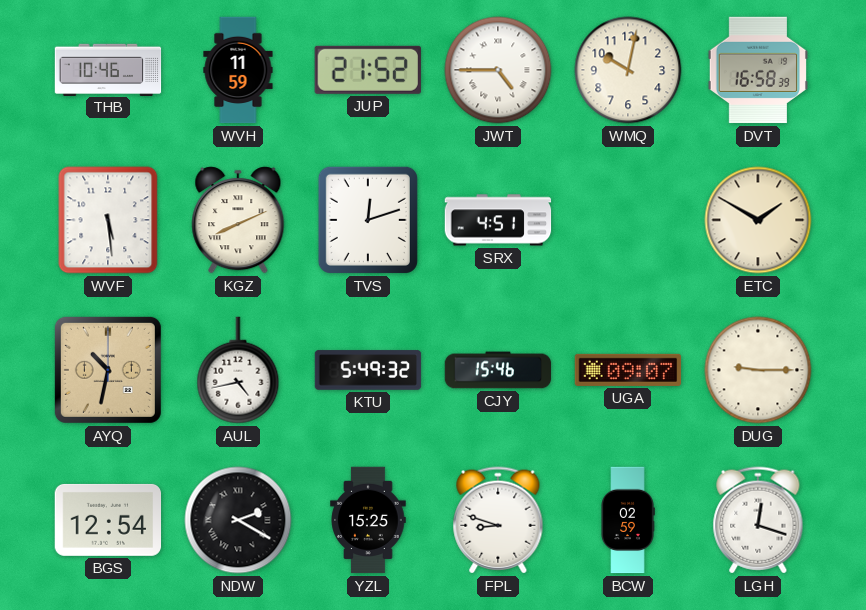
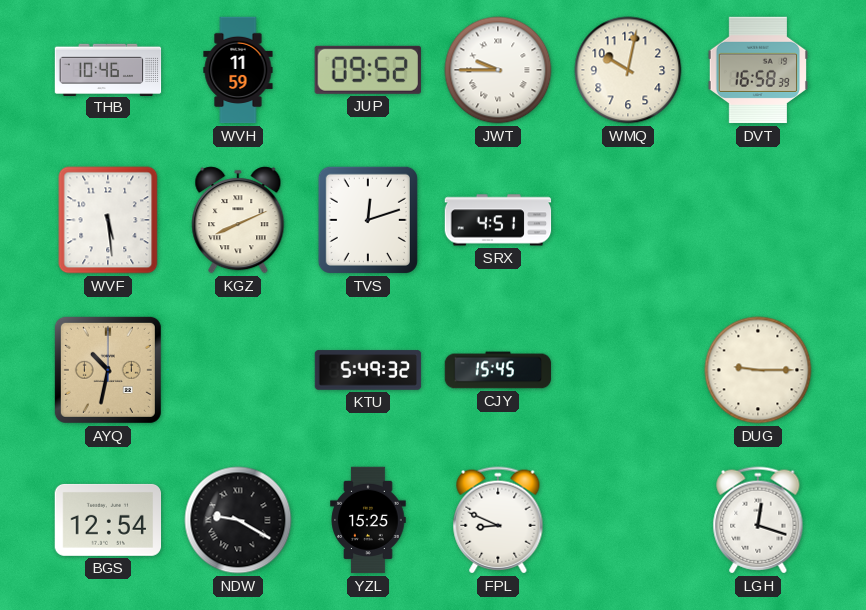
JUP: 21:52 -> 09:52 (368, 70)
JWT: 4:45 -> 9:45 (498, 70)
ETC: 1:50 -> none (758, 220)
AUL: 4:43 -> none (238, 370)
CJY: 15:46 -> 15:45 (498, 370)
UGA: 09:07 -> none (628, 370)
NDW: 2:20 -> 9:20 (238, 520)
FPL: 8:48 -> 8:49 (498, 520)
BCW: 02:59 -> none (628, 520)
